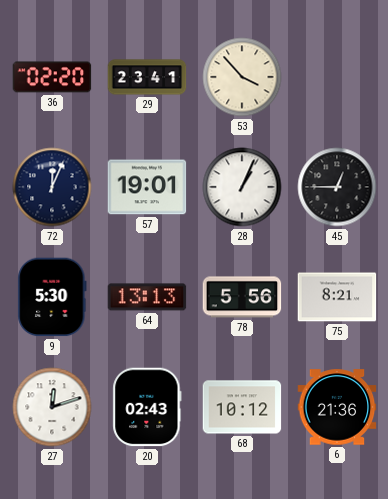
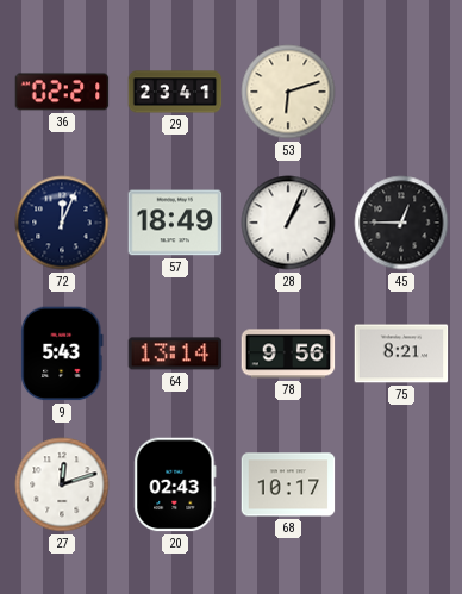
36: 02:20 -> 02:21 (62, 92)
53: 3:53 -> 6:12 (288, 92)
57: 19:01 -> 18:49 (175, 223)
9: 5:30 -> 5:43 (62, 354)
64: 13:13 -> 13:14 (175, 354)
78: 5:56 -> 9:56 (288, 354)
68: 10:12 -> 10:17 (288, 484)
6: 21:36 -> none (337, 407)
